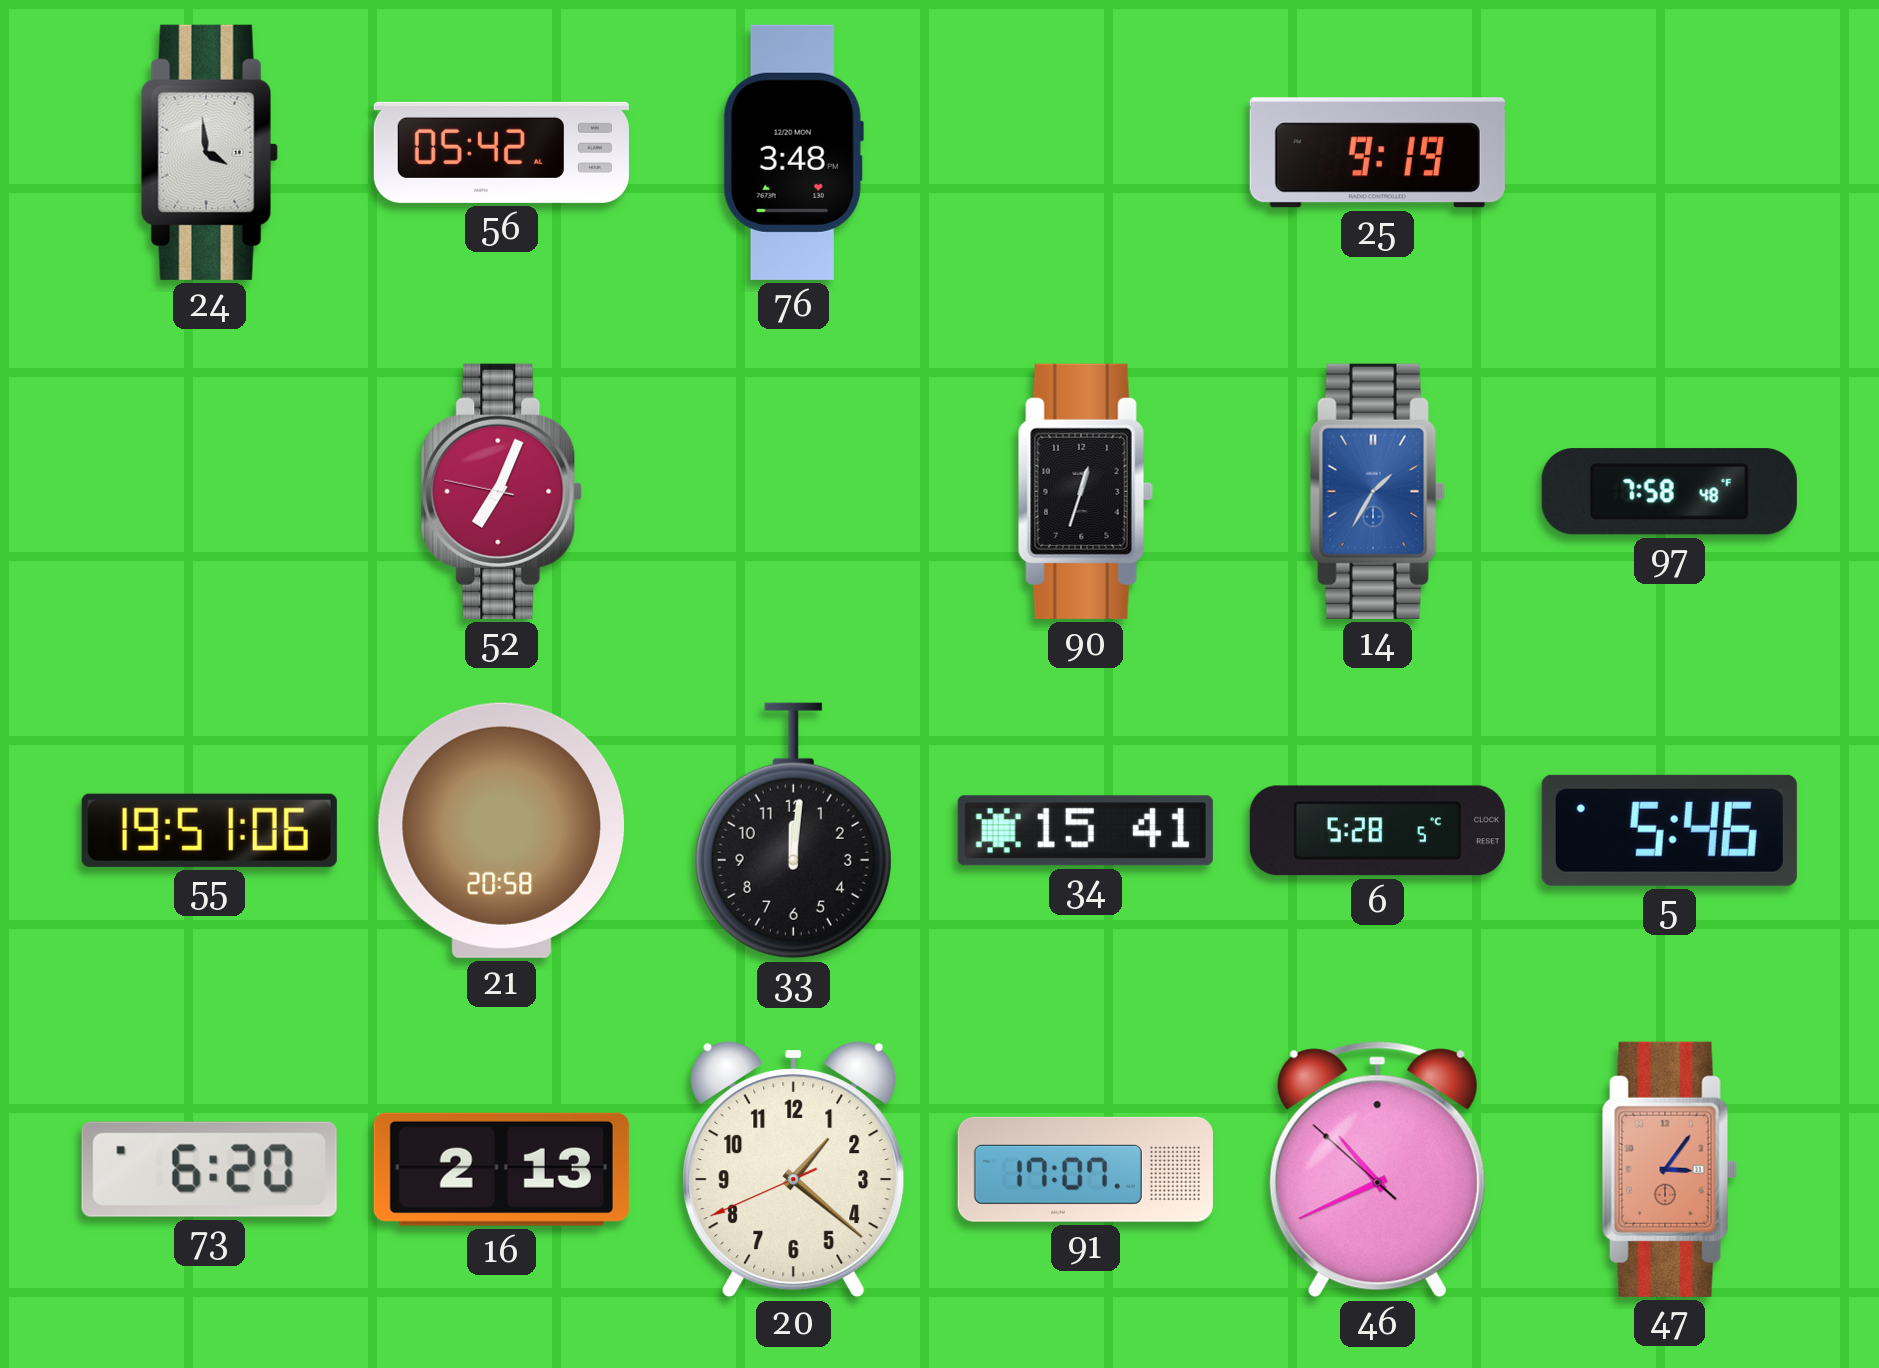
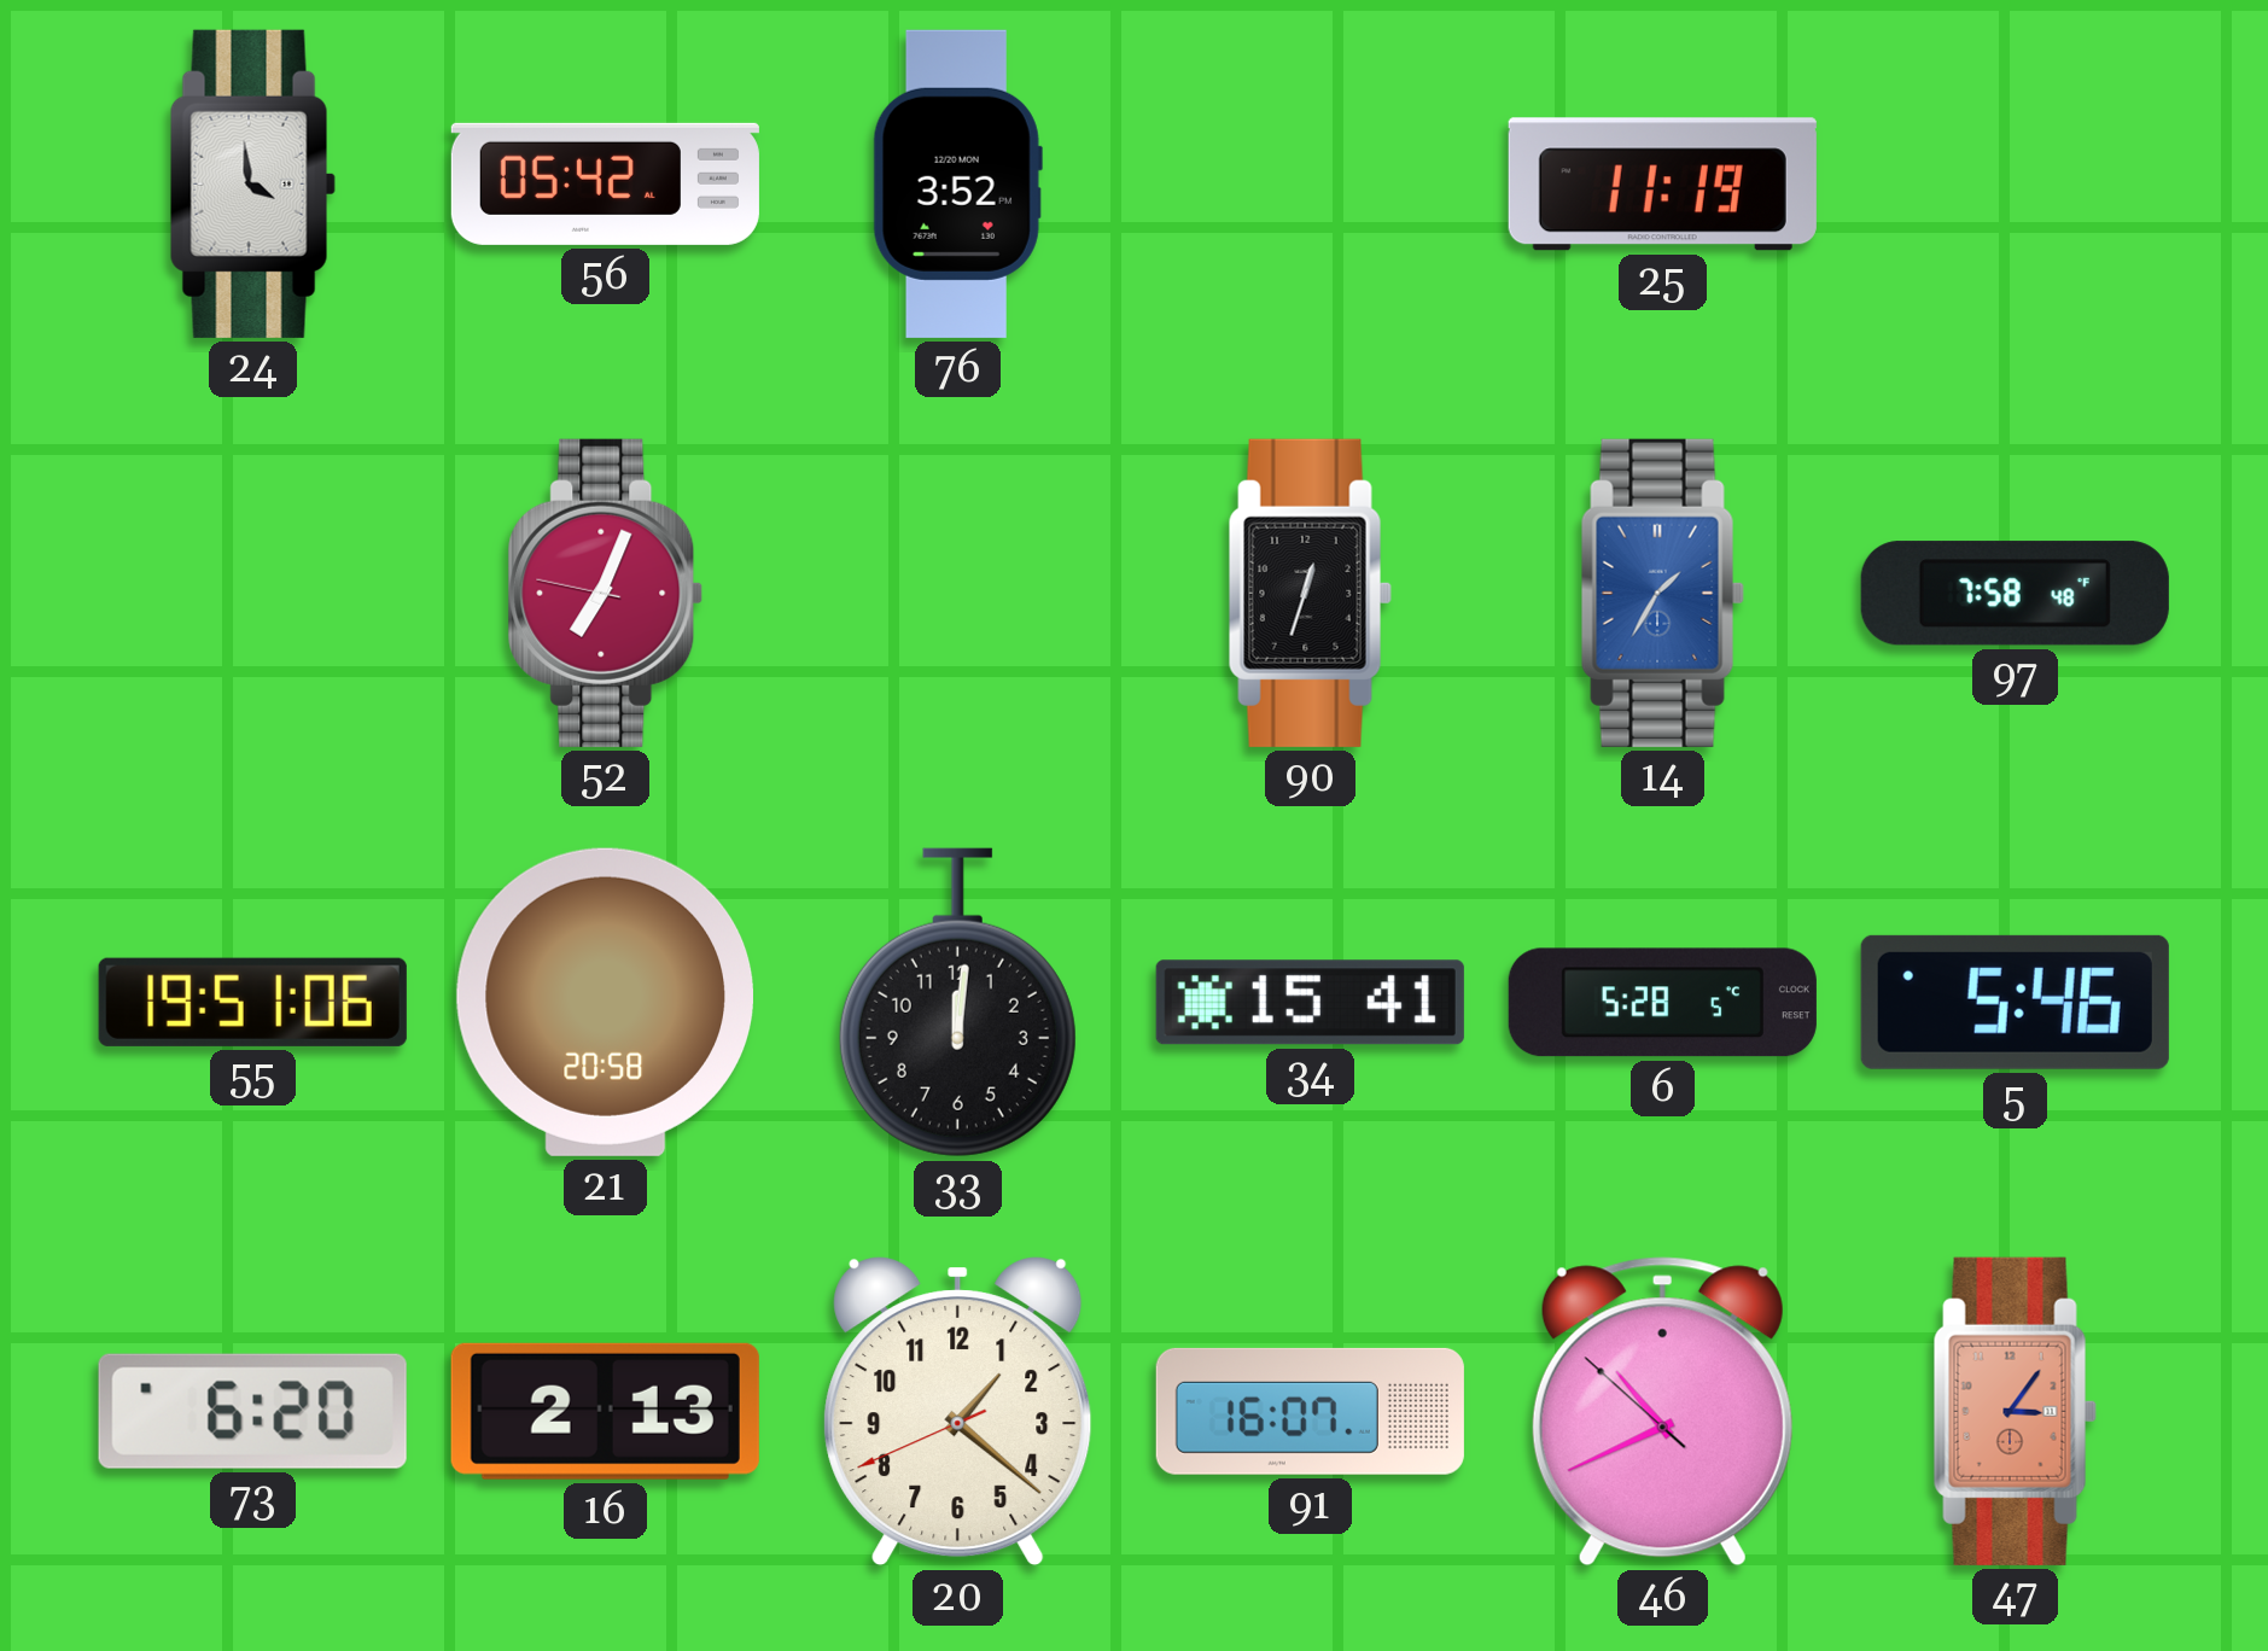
76: 3:48 -> 3:52 (957, 183)
25: 9:19 -> 11:19 (1662, 185)
91: 17:07 -> 16:07 (1310, 1411)
